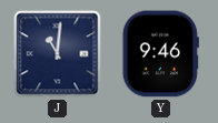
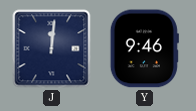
J: 11:01 -> 12:01 (52, 49)
